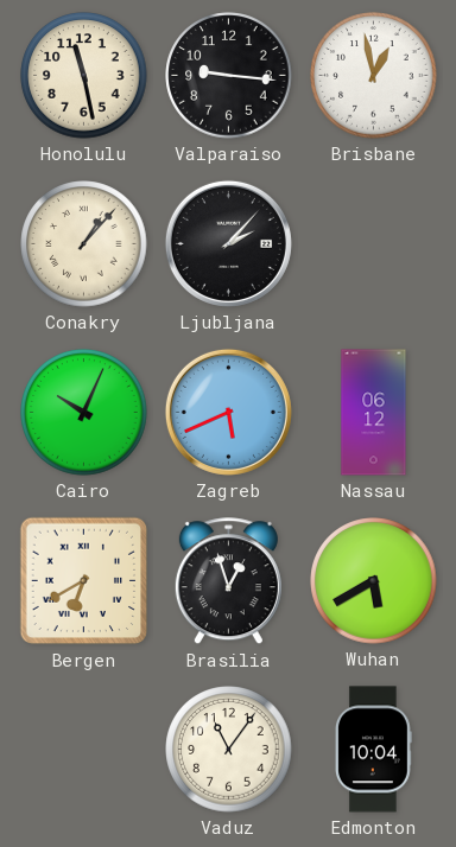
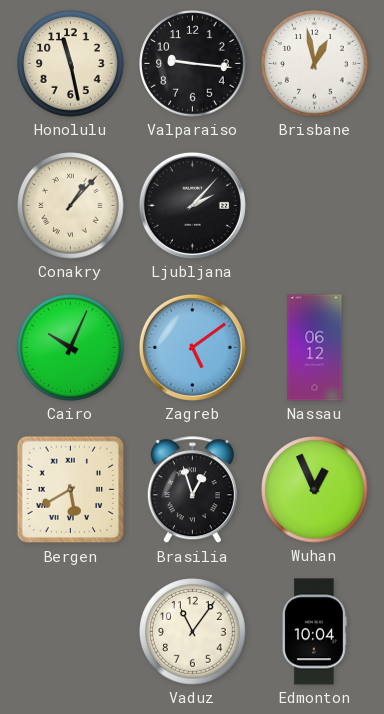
Zagreb: 5:41 -> 5:09 (192, 347)
Bergen: 6:40 -> 5:40 (71, 490)
Wuhan: 5:40 -> 12:56 (315, 490)
